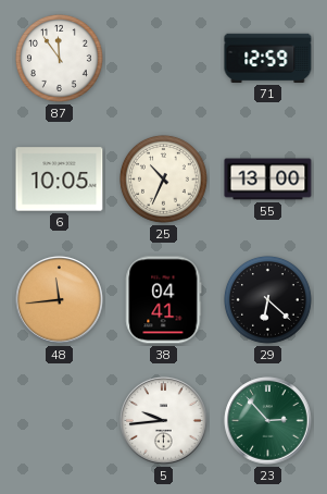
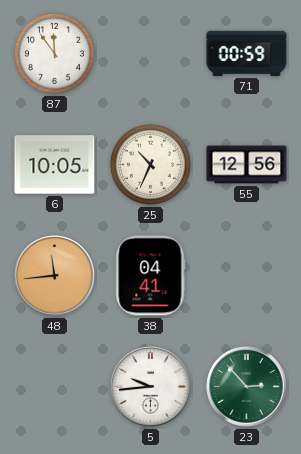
71: 12:59 -> 00:59 (247, 53)
55: 13:00 -> 12:56 (247, 165)
29: 6:22 -> none (268, 300)
